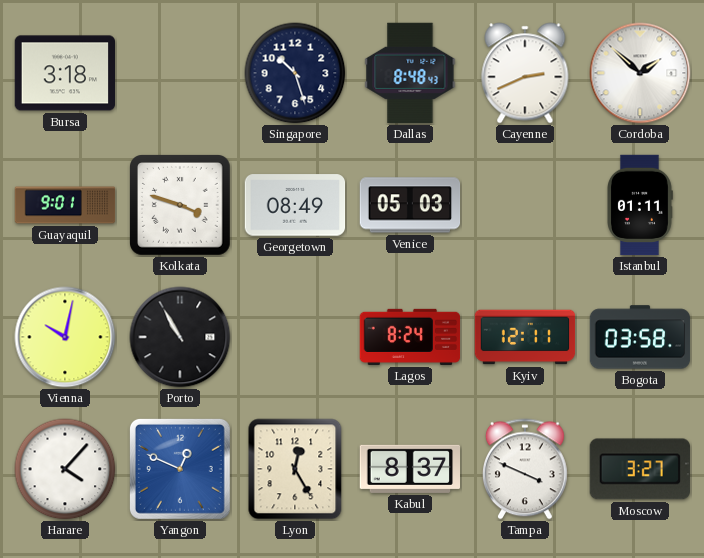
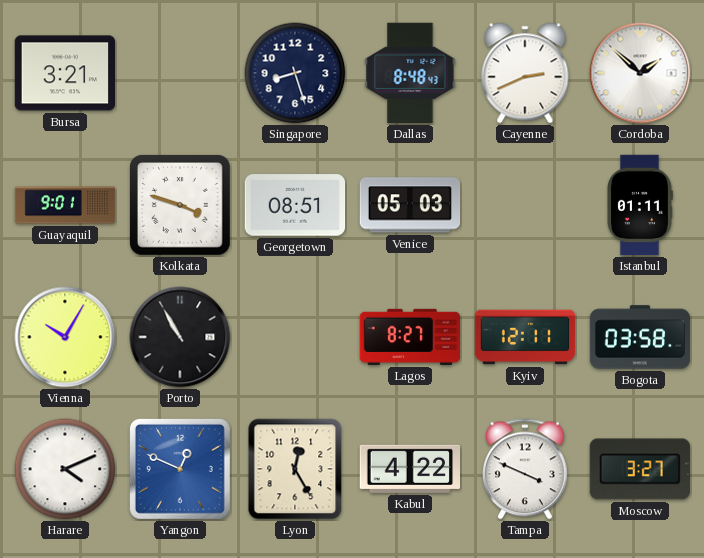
Bursa: 3:18 -> 3:21 (65, 73)
Singapore: 10:27 -> 8:27 (295, 73)
Georgetown: 08:49 -> 08:51 (295, 205)
Vienna: 10:02 -> 10:05 (65, 337)
Lagos: 8:24 -> 8:27 (410, 337)
Harare: 4:07 -> 4:11 (65, 469)
Kabul: 8:37 -> 4:22 (409, 469)
